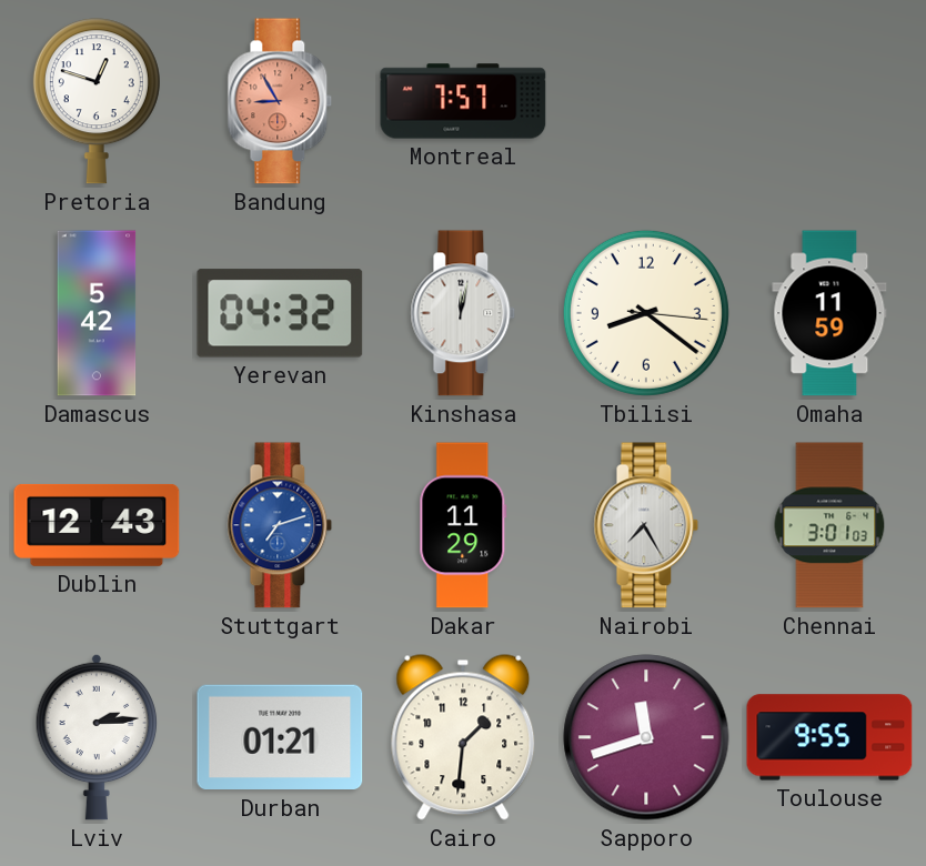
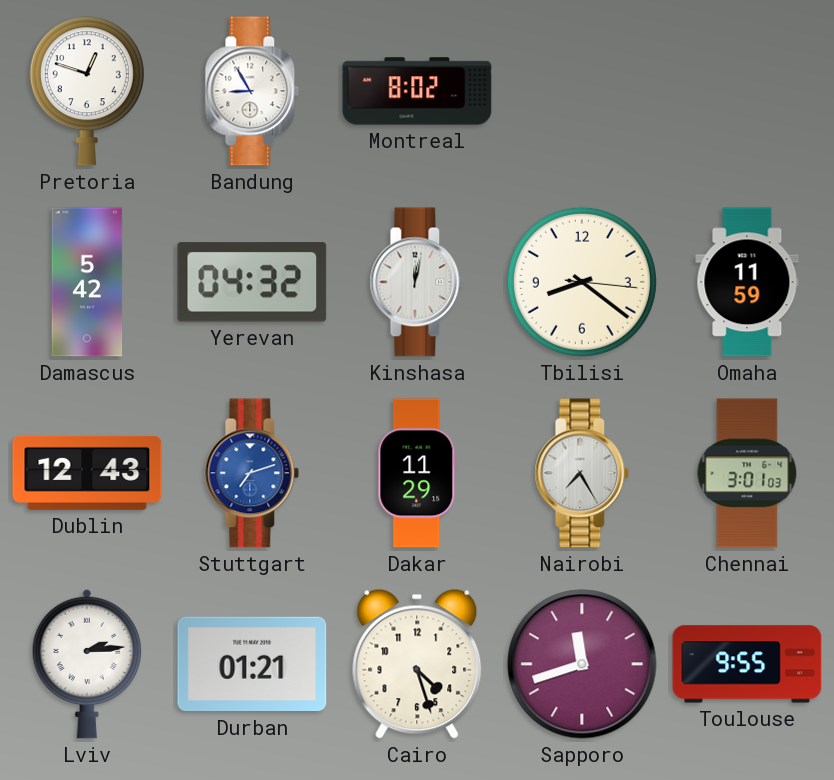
Bandung dial: salmon -> white (252, 91)
Montreal: 7:57 -> 8:02 (417, 91)
Cairo: 1:31 -> 4:27 (417, 664)
